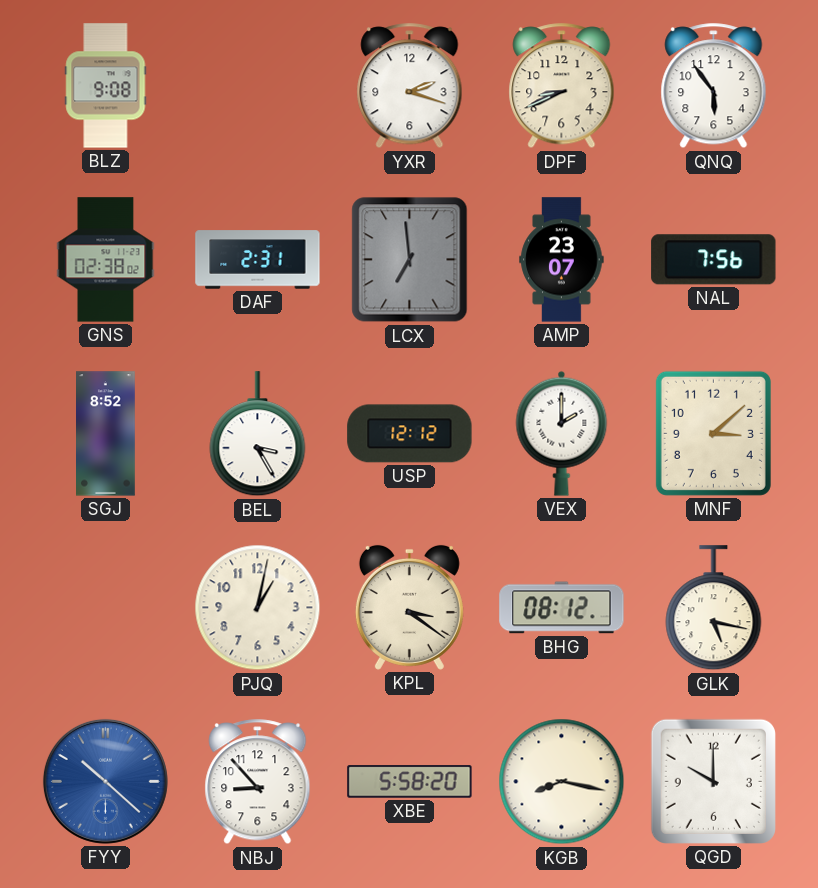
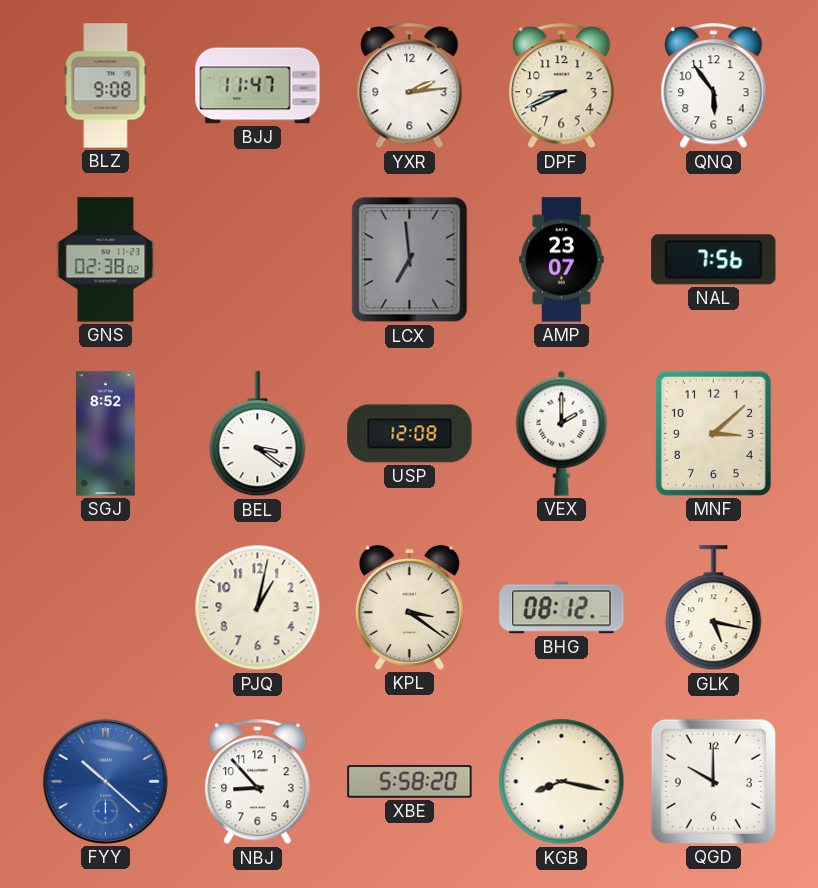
BJJ: none -> 11:47 (258, 86)
YXR: 2:18 -> 2:14 (410, 86)
DAF: 2:31 -> none (258, 260)
BEL: 3:25 -> 3:21 (258, 434)
USP: 12:12 -> 12:08 (410, 434)
